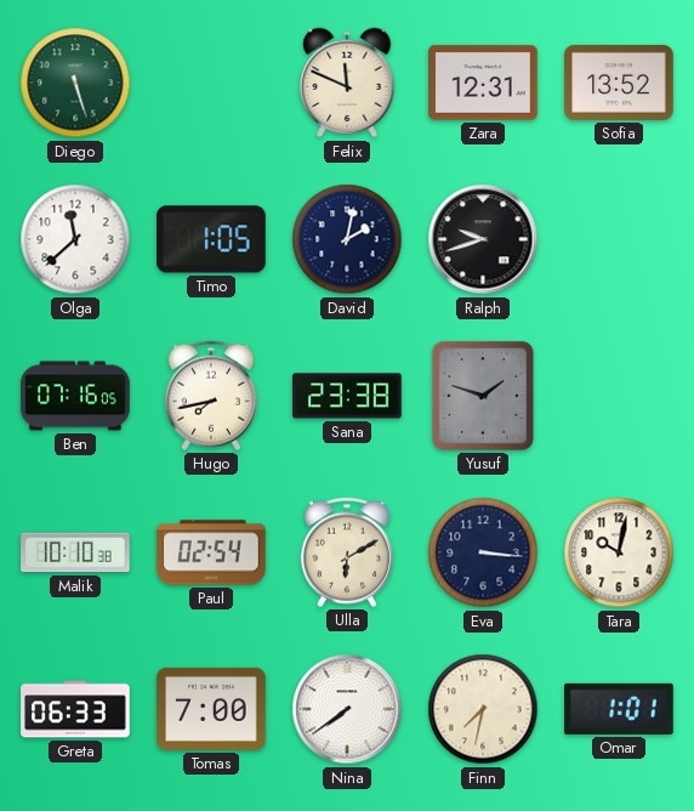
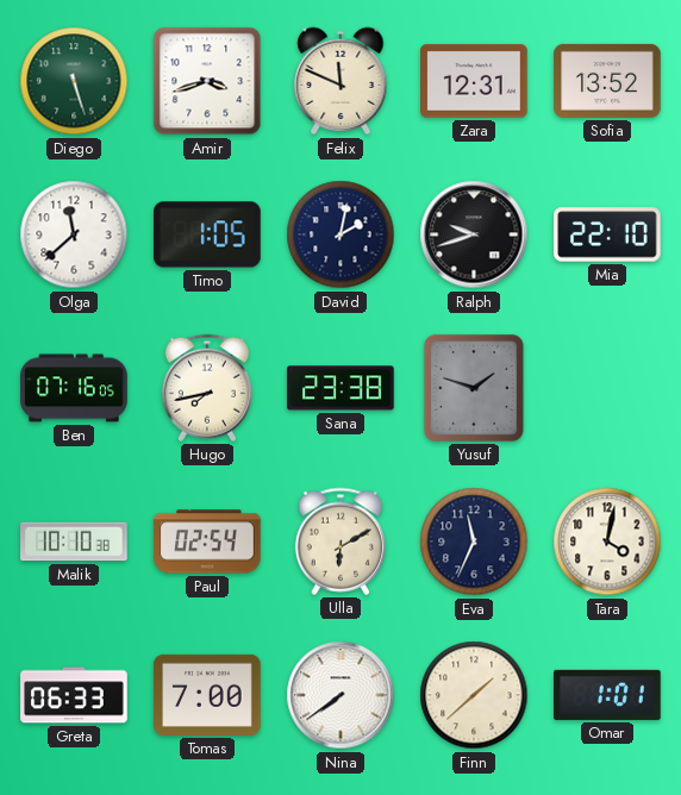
Amir: none -> 3:42 (207, 81)
Mia: none -> 22:10 (607, 234)
Eva: 3:16 -> 11:34 (474, 542)
Tara: 10:02 -> 4:02 (607, 542)
Finn: 7:32 -> 1:38 (474, 695)
